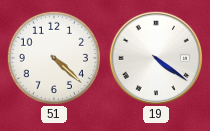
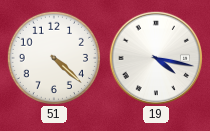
19: 4:21 -> 4:17 (156, 58)
